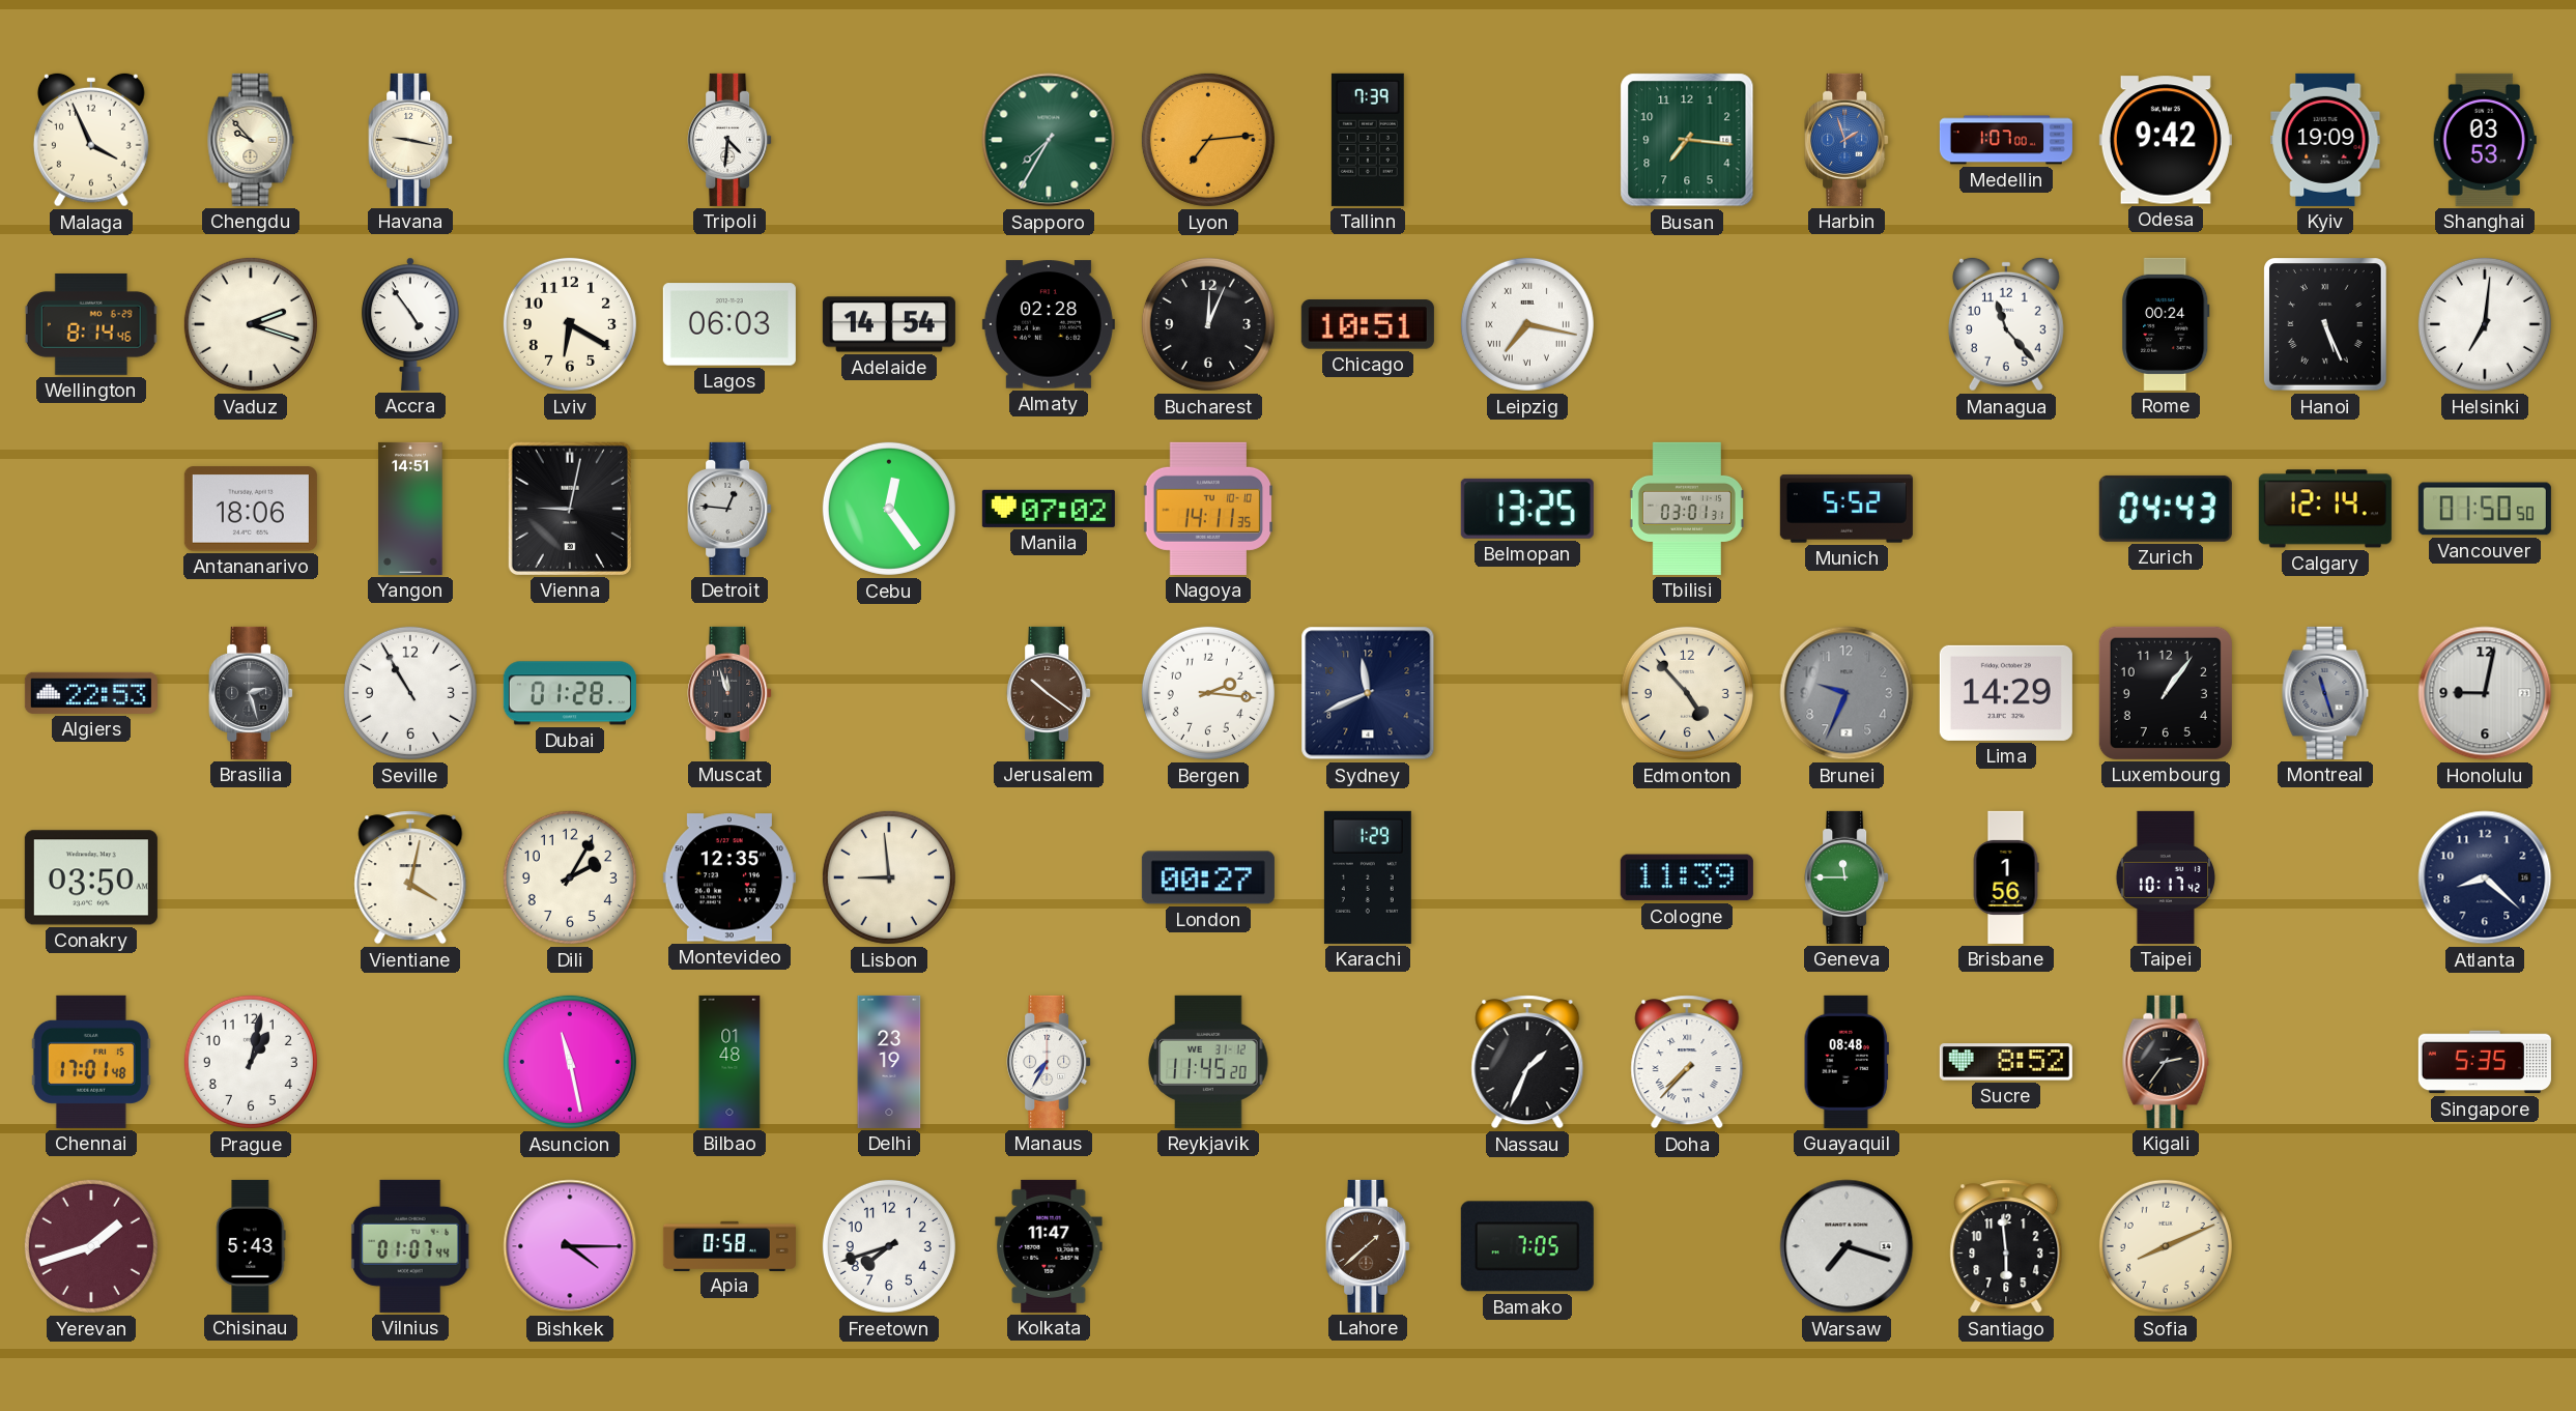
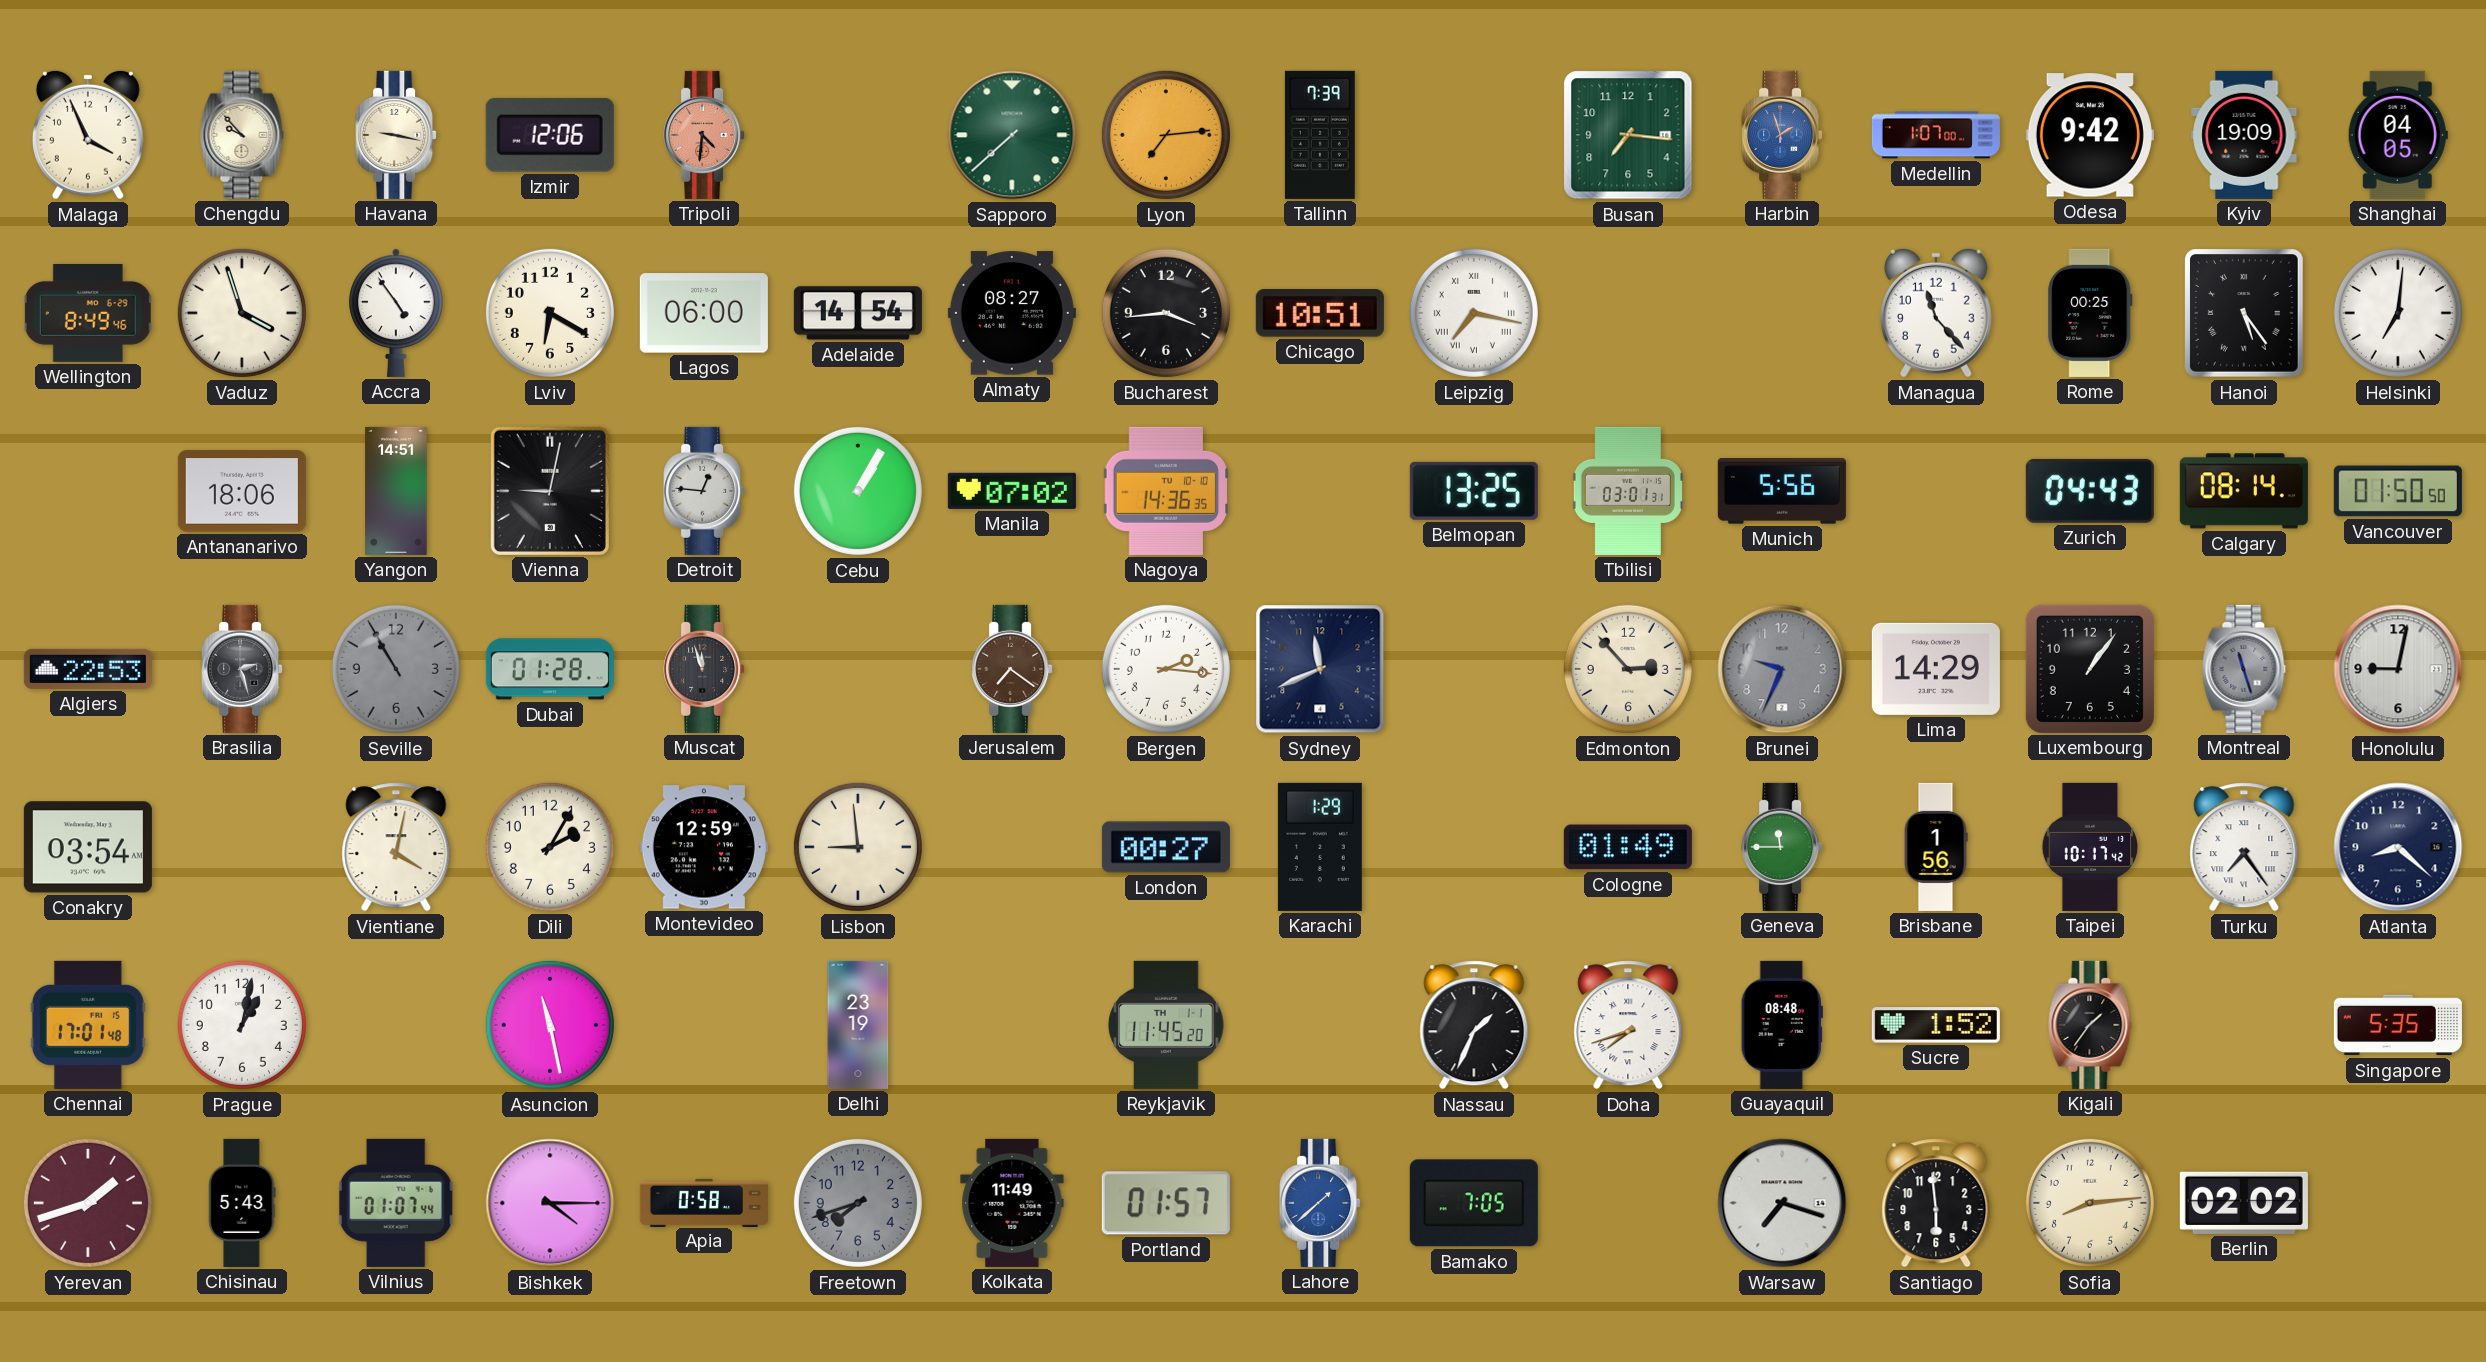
Izmir: none -> 12:06 (550, 135)
Tripoli dial: white -> salmon (704, 135)
Sapporo: 7:35 -> 7:38 (1012, 135)
Shanghai: 03:53 -> 04:05 (2398, 135)
Wellington: 8:14 -> 8:49 (88, 313)
Vaduz: 2:18 -> 3:57 (242, 313)
Lagos: 06:03 -> 06:00 (704, 313)
Almaty: 02:28 -> 08:27 (1012, 313)
Bucharest: 12:04 -> 3:44 (1166, 313)
Rome: 00:24 -> 00:25 (2090, 313)
Hanoi: 5:26 -> 5:24 (2245, 314)
Cebu: 12:24 -> 1:05 (858, 491)
Nagoya: 14:11 -> 14:36 (1166, 491)
Munich: 5:52 -> 5:56 (1782, 491)
Calgary: 12:14 -> 08:14 (2244, 491)
Seville dial: white -> grey (396, 669)
Jerusalem: 10:21 -> 7:21 (1012, 669)
Edmonton: 4:53 -> 2:53 (1628, 669)
Conakry: 03:50 -> 03:54 (88, 847)
Montevideo: 12:35 -> 12:59 (704, 847)
Cologne: 11:39 -> 01:49 (1628, 847)
Turku: none -> 7:24 (2244, 847)
Bilbao: 01:48 -> none (729, 1062)
Manaus: 7:35 -> none (1049, 1062)
Reykjavik date: WE 31-12 -> TH 1-1 (1166, 1025)
Doha: 7:37 -> 7:42 (1628, 1025)
Sucre: 8:52 -> 1:52 (1936, 1025)
Kigali: 2:36 -> 1:36 (2090, 1025)
Freetown dial: white -> grey (858, 1203)
Kolkata: 11:47 -> 11:49 (1012, 1203)
Portland: none -> 01:57 (1166, 1203)
Lahore dial: brown -> blue (1320, 1203)
Sofia: 8:11 -> 8:14 (2090, 1203)
Berlin: none -> 02:02 (2244, 1203)
